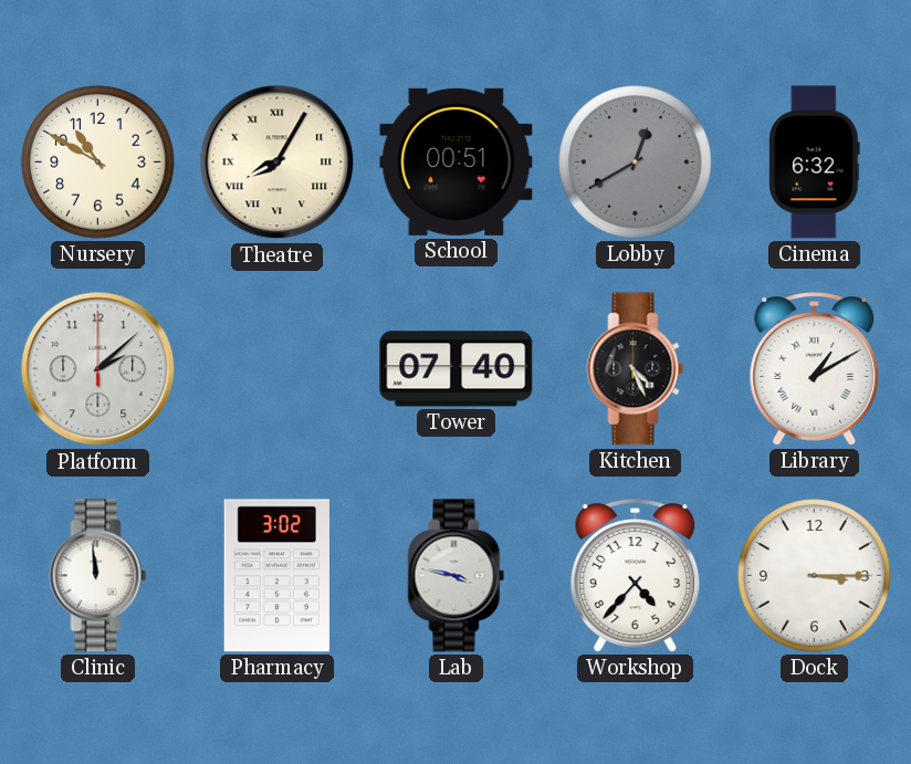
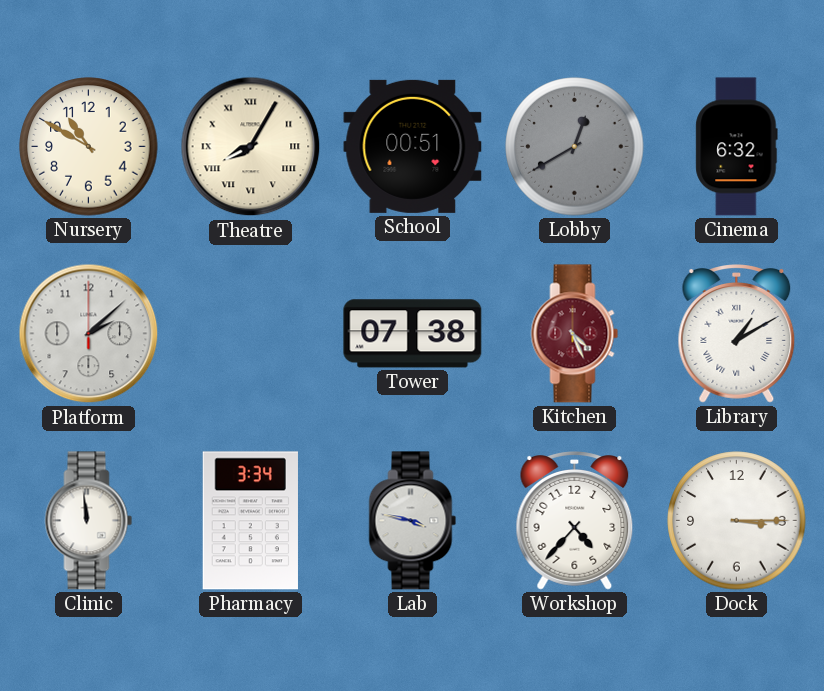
Tower: 07:40 -> 07:38 (413, 334)
Kitchen dial: black -> burgundy (575, 334)
Pharmacy: 3:02 -> 3:34 (250, 521)
